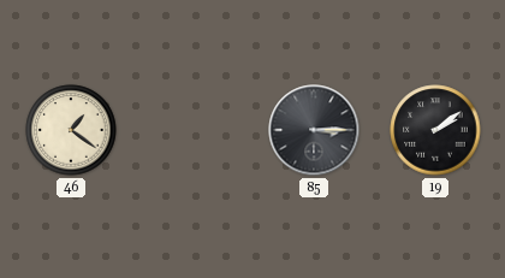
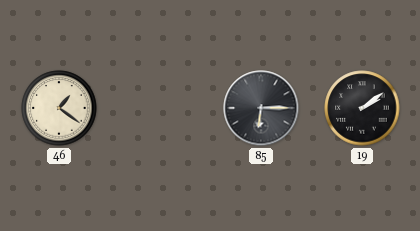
85: 3:15 -> 6:15 (261, 108)
